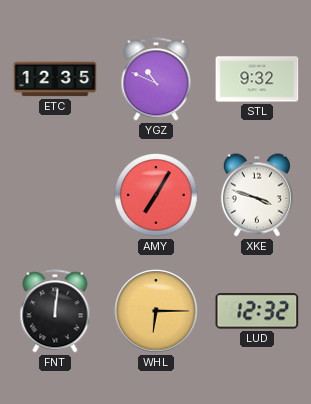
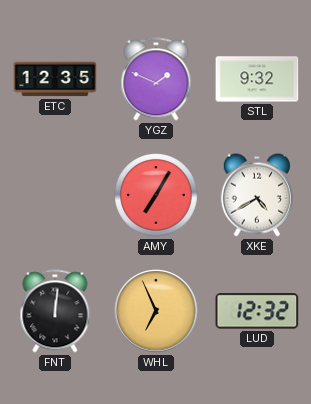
YGZ: 10:49 -> 1:49 (156, 79)
XKE: 3:48 -> 4:40 (257, 195)
WHL: 6:15 -> 6:56 (156, 311)
